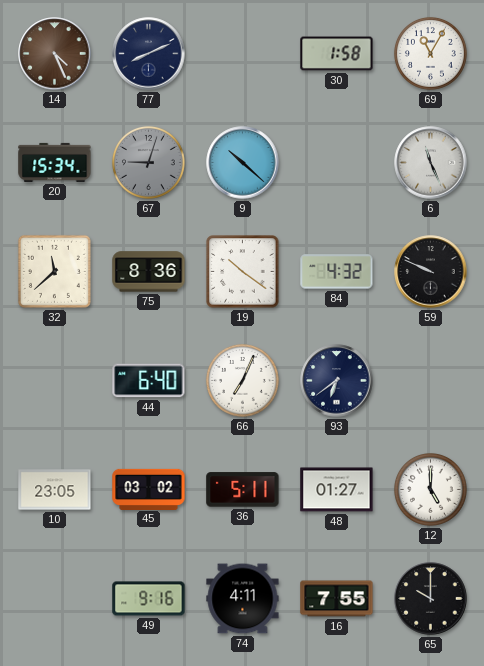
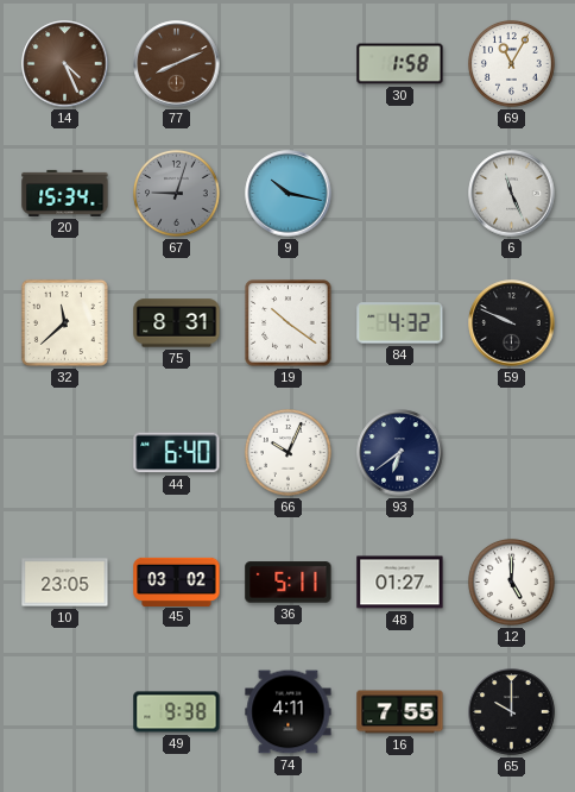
77 dial: navy -> brown (177, 64)
9: 10:22 -> 10:17 (289, 194)
75: 8:36 -> 8:31 (177, 323)
66: 7:04 -> 10:04 (287, 452)
49: 9:16 -> 9:38 (177, 712)
